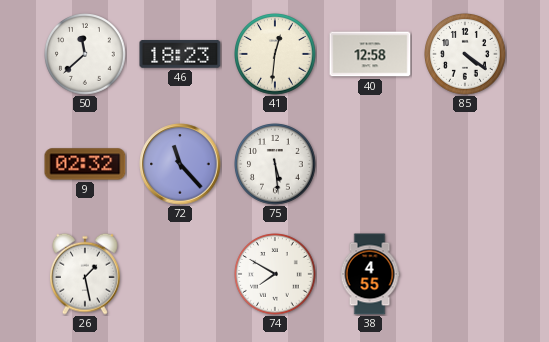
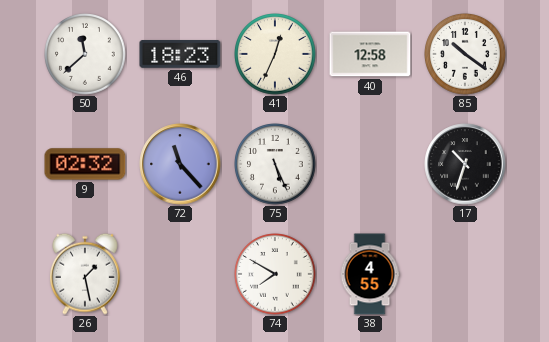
41: 12:31 -> 12:34 (275, 54)
85: 4:21 -> 10:21 (465, 54)
75: 5:29 -> 5:26 (275, 164)
17: none -> 10:33 (465, 164)
